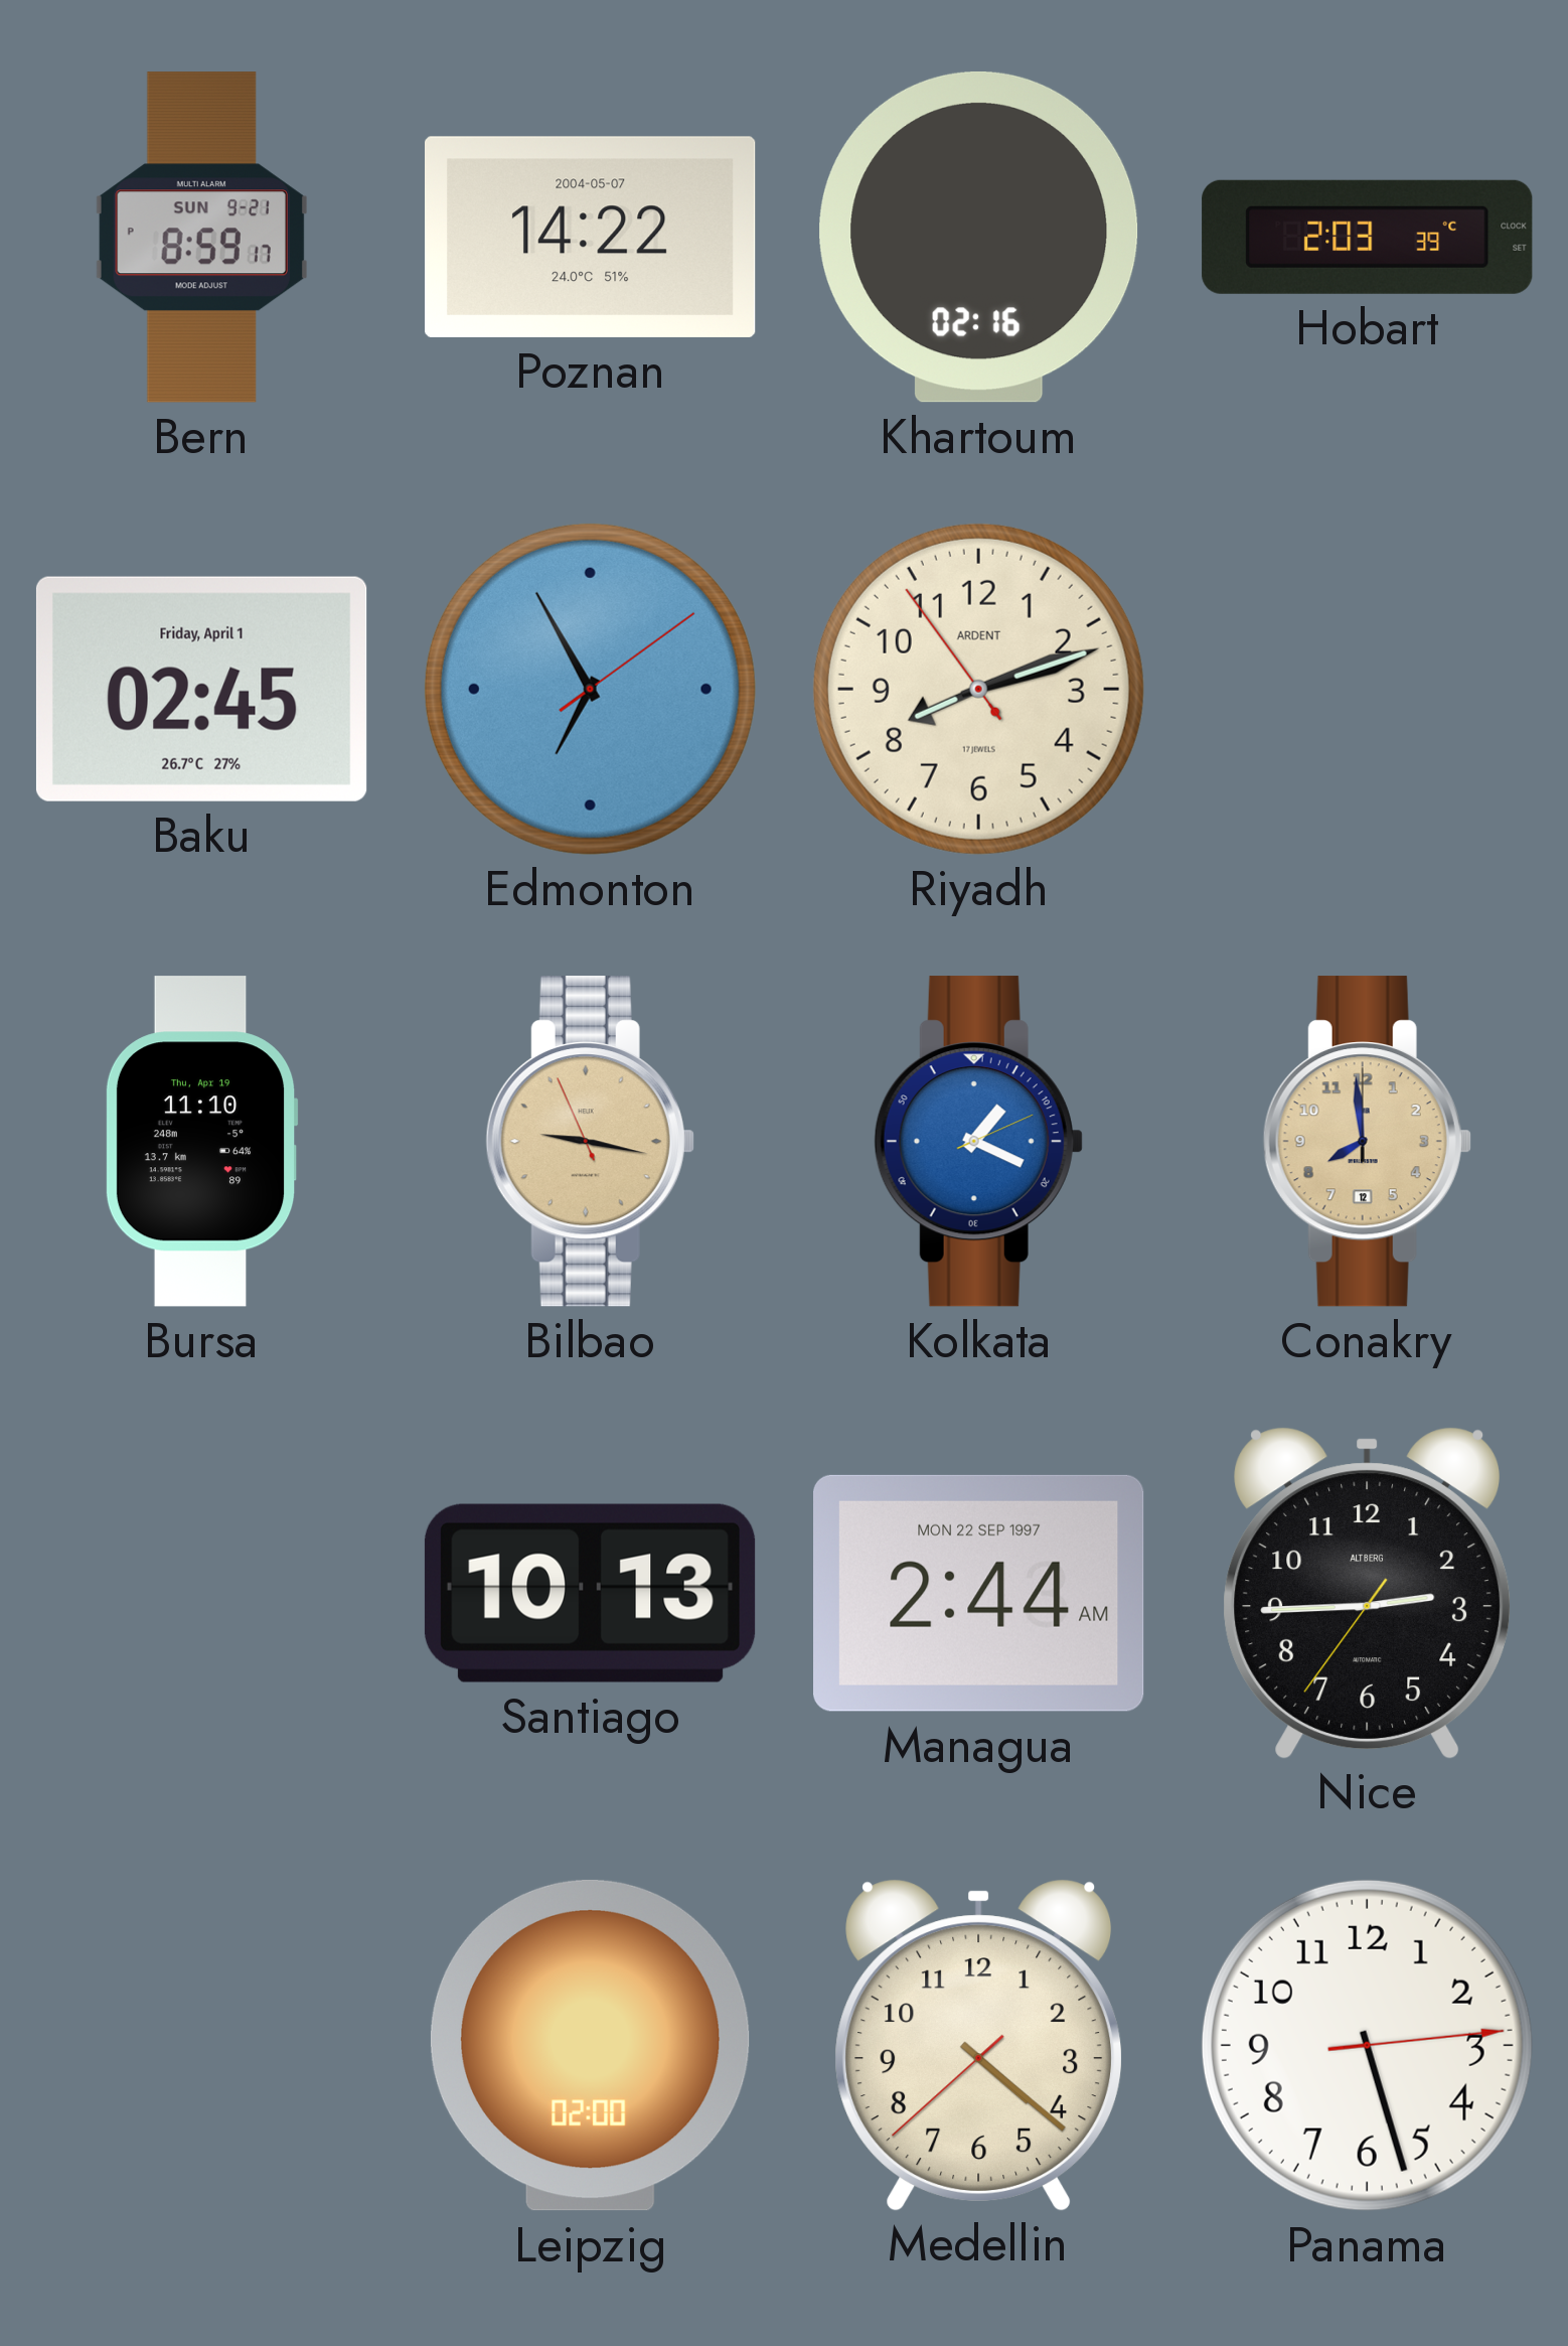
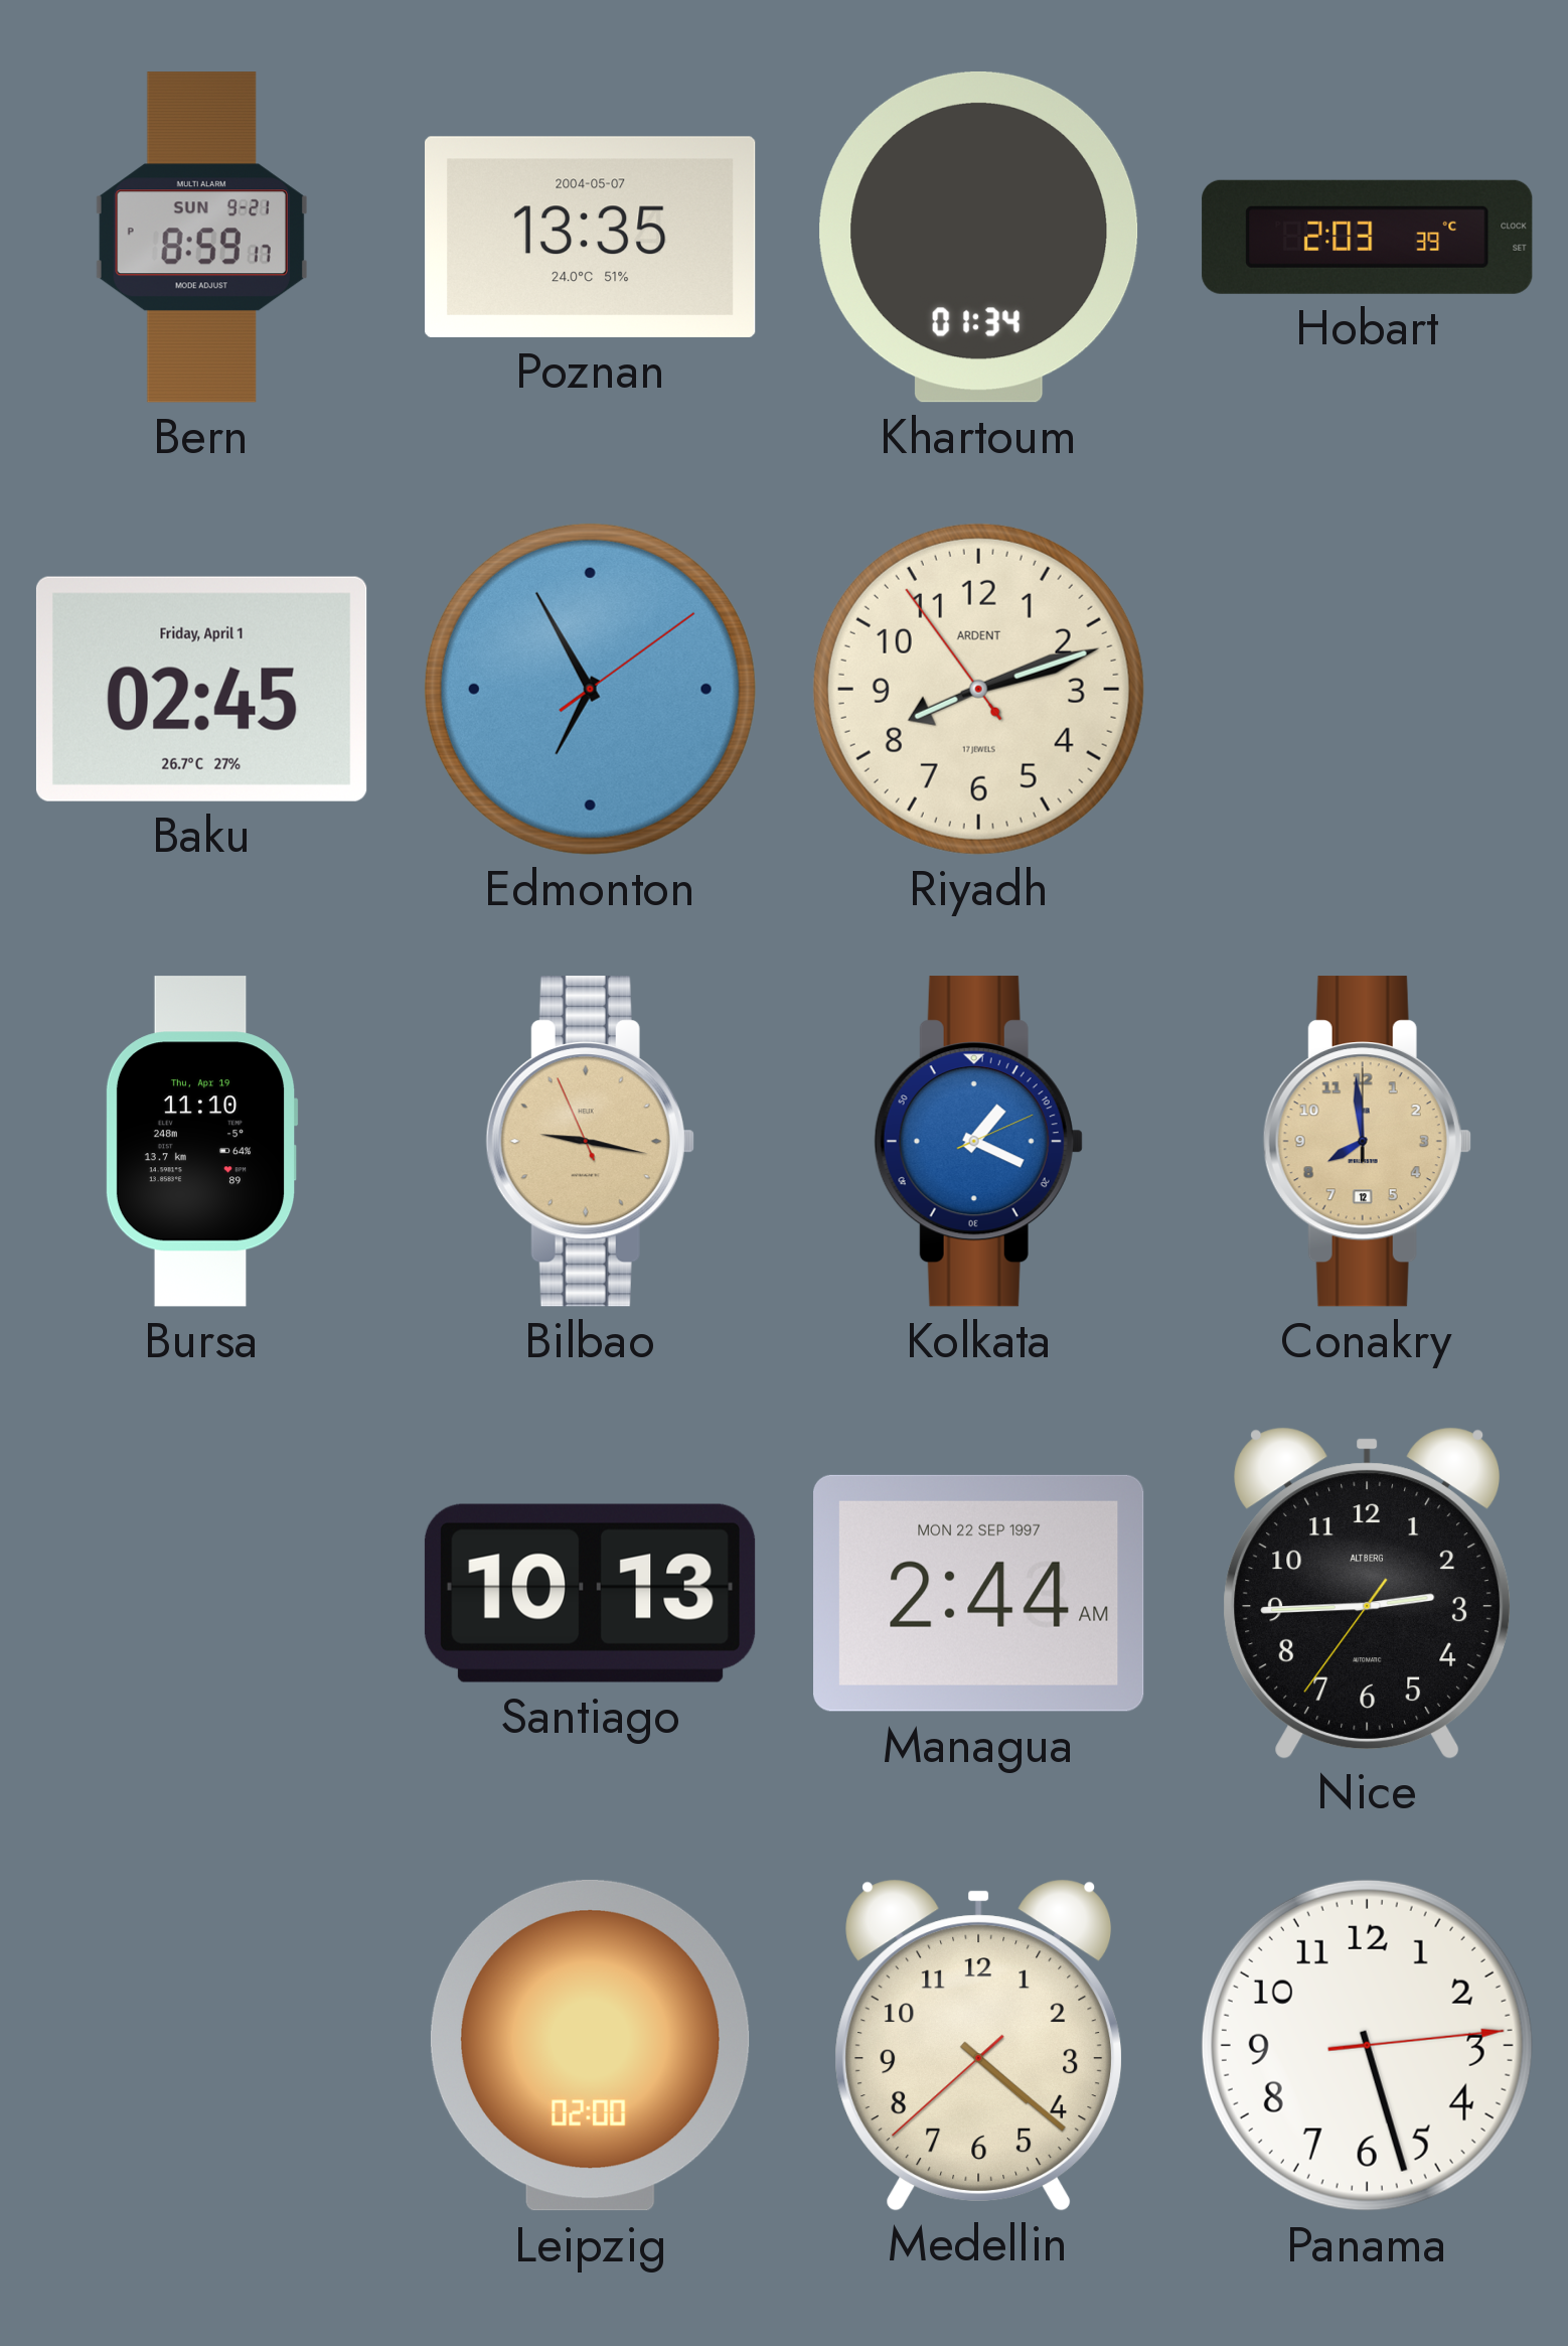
Poznan: 14:22 -> 13:35 (591, 237)
Khartoum: 02:16 -> 01:34 (979, 237)
